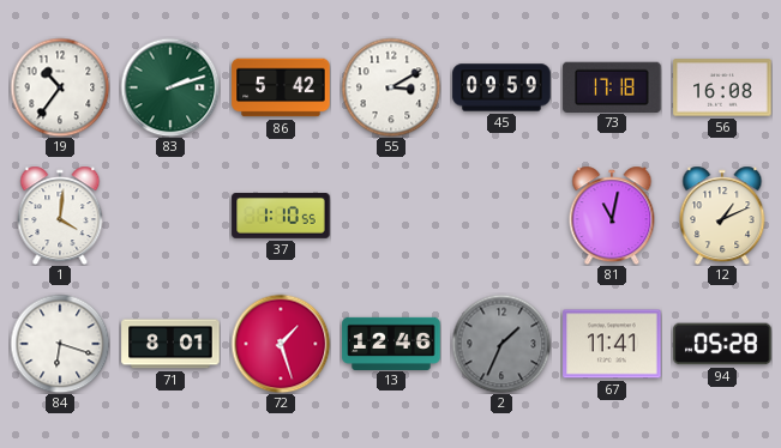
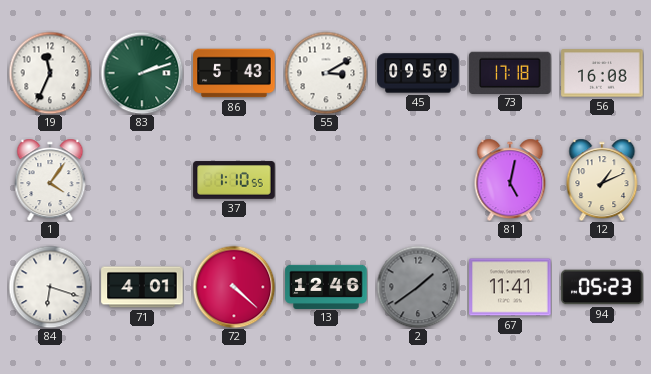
19: 10:36 -> 11:34 (50, 73)
86: 5:42 -> 5:43 (234, 73)
1: 4:01 -> 4:06 (50, 180)
81: 11:02 -> 5:02 (510, 180)
71: 8:01 -> 4:01 (142, 287)
72: 1:27 -> 4:22 (234, 287)
2: 1:34 -> 1:39 (418, 287)
94: 05:28 -> 05:23 (602, 287)
